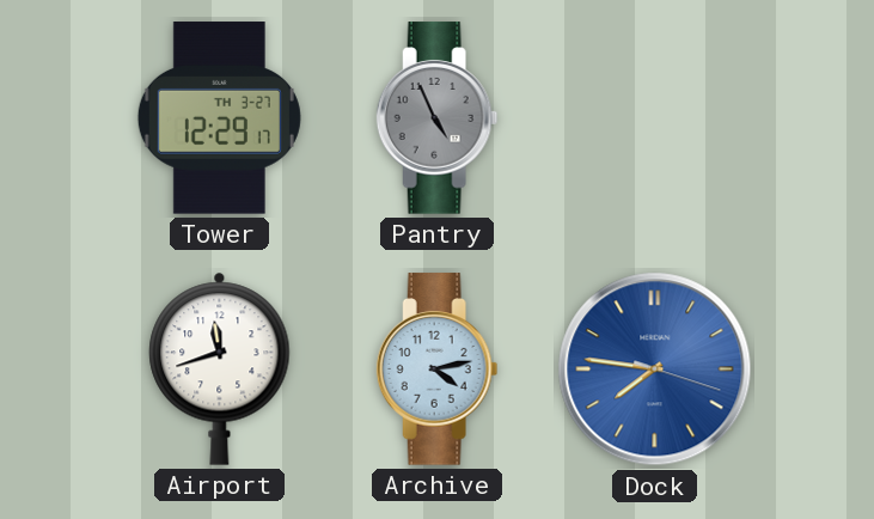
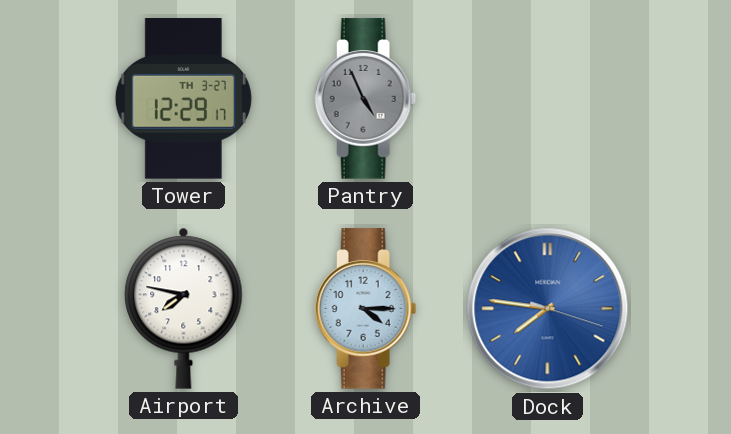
Airport: 11:42 -> 7:47 (184, 308)
Archive: 4:13 -> 4:15 (366, 309)
